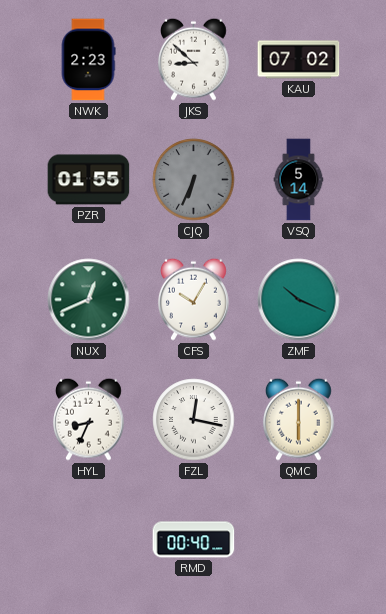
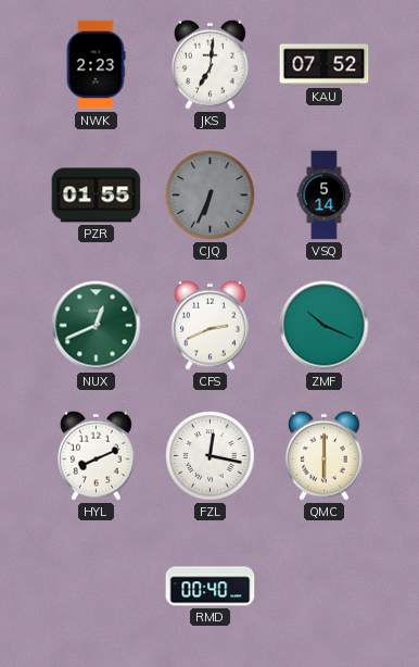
JKS: 8:52 -> 7:01 (211, 64)
KAU: 07:02 -> 07:52 (325, 65)
CFS: 10:05 -> 2:41 (211, 325)
HYL: 8:34 -> 8:11 (97, 455)
